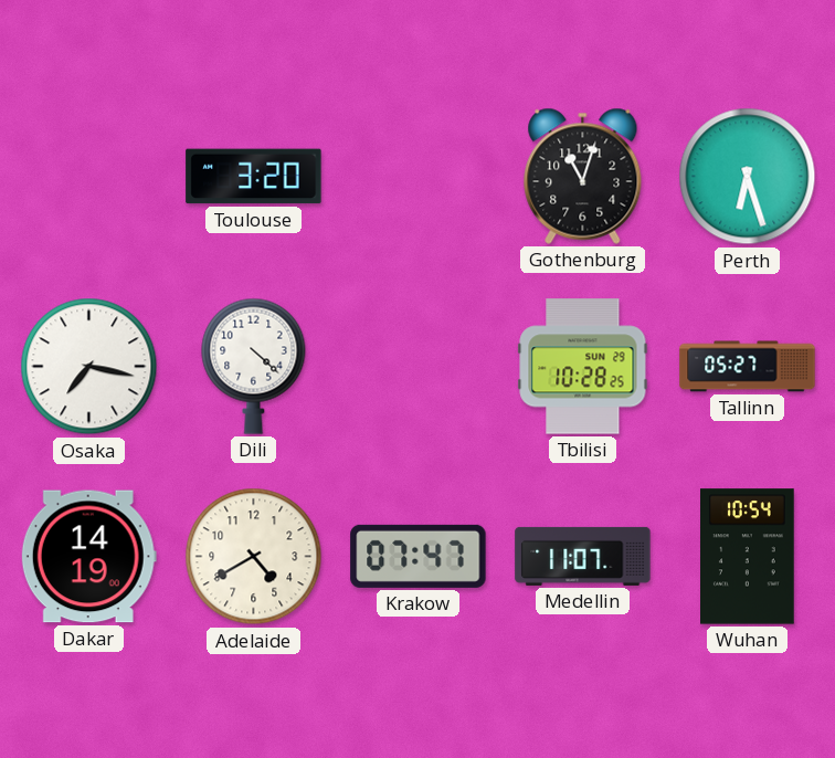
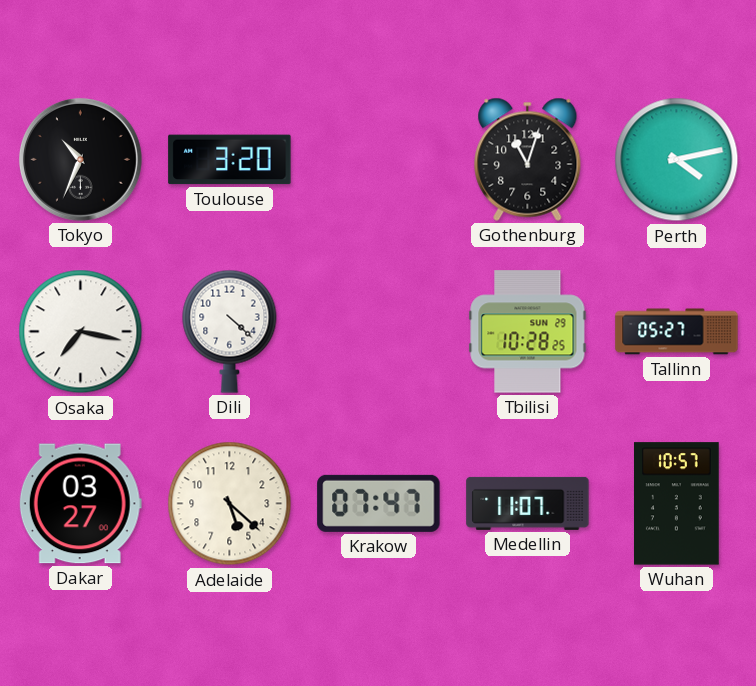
Tokyo: none -> 10:34 (80, 159)
Perth: 6:27 -> 4:13 (677, 160)
Dakar: 14:19 -> 03:27 (80, 504)
Adelaide: 4:40 -> 5:22 (230, 504)
Wuhan: 10:54 -> 10:57 (677, 504)
